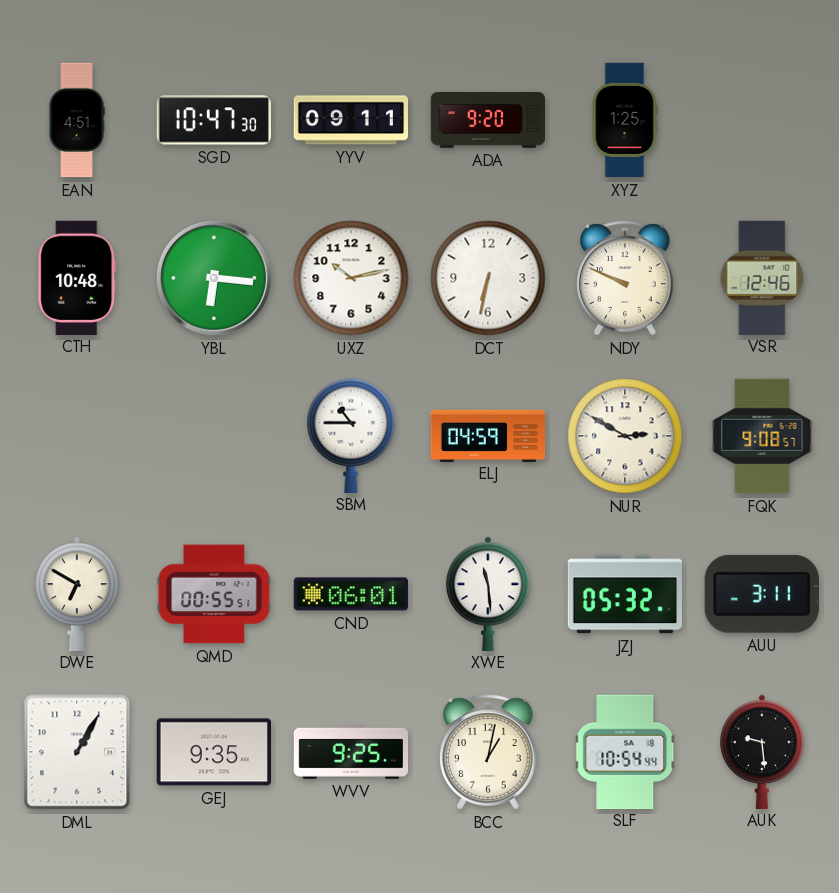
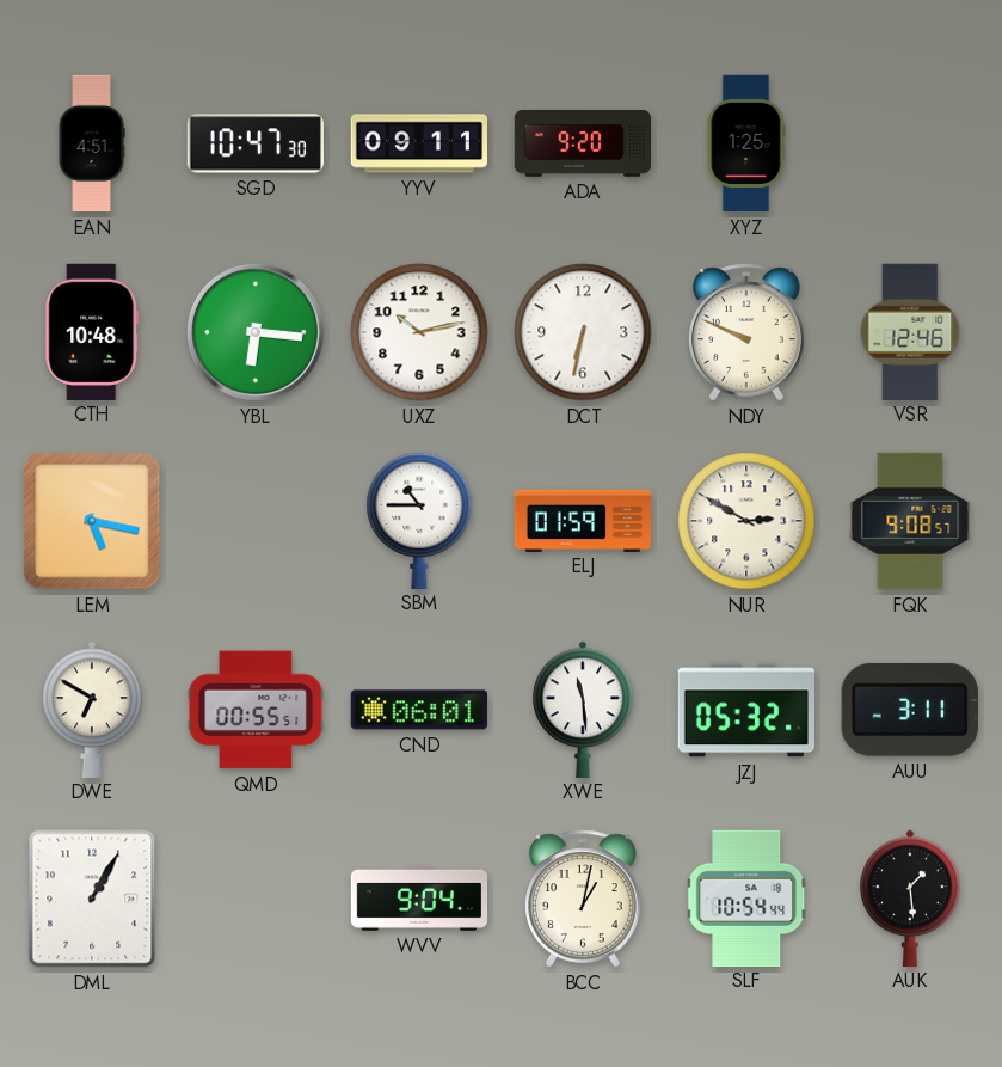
LEM: none -> 5:17 (92, 521)
ELJ: 04:59 -> 01:59 (583, 520)
GEJ: 9:35 -> none (213, 752)
WVV: 9:25 -> 9:04 (419, 899)
AUK: 9:29 -> 1:29 (910, 897)
